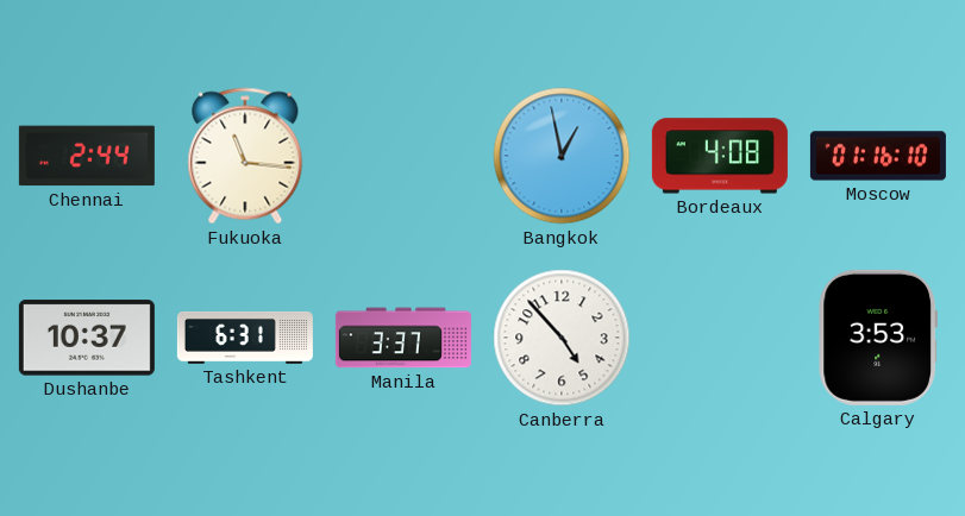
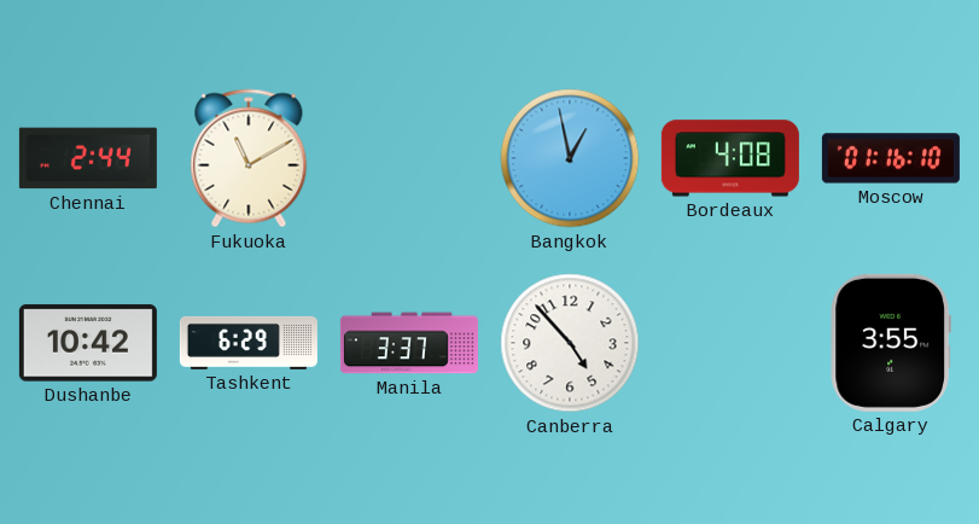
Fukuoka: 11:16 -> 11:10 (249, 158)
Dushanbe: 10:37 -> 10:42 (88, 343)
Tashkent: 6:31 -> 6:29 (249, 343)
Calgary: 3:53 -> 3:55 (891, 343)
